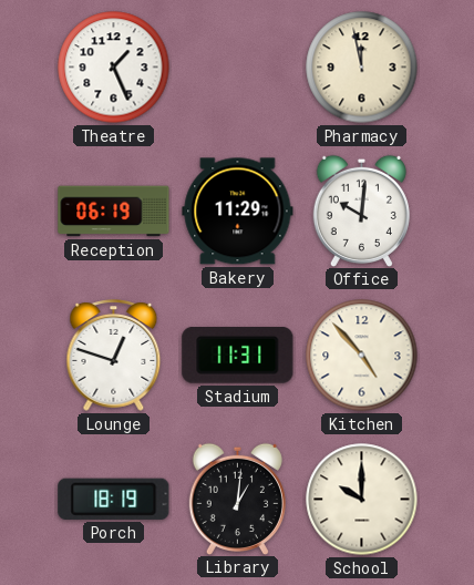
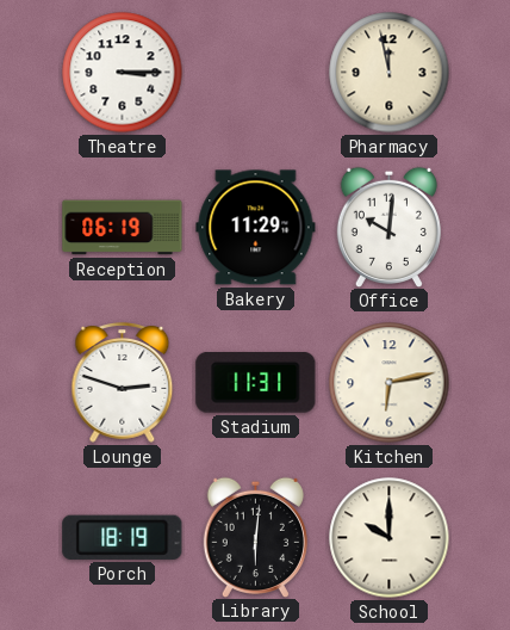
Theatre: 1:26 -> 3:15 (123, 73)
Lounge: 12:48 -> 2:48 (123, 383)
Kitchen: 4:53 -> 6:13 (390, 383)
Library: 1:01 -> 6:01 (255, 537)
